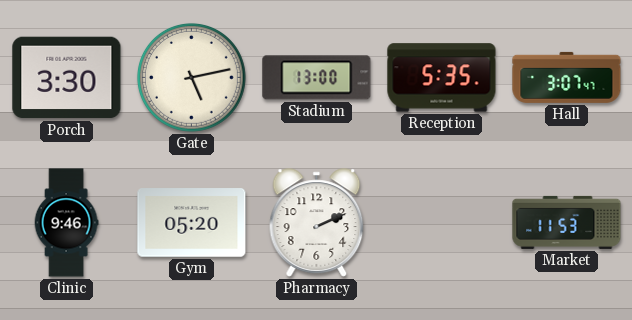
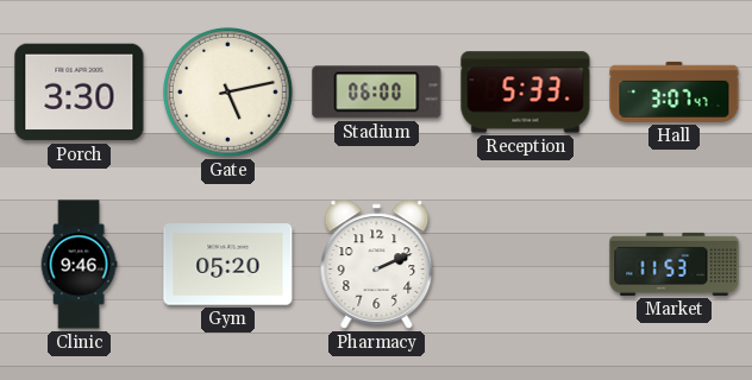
Stadium: 13:00 -> 06:00 (377, 93)
Reception: 5:35 -> 5:33 (526, 93)
